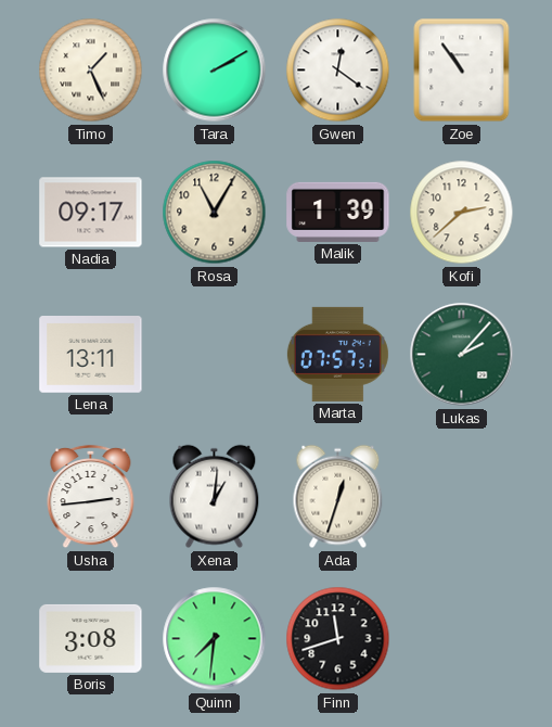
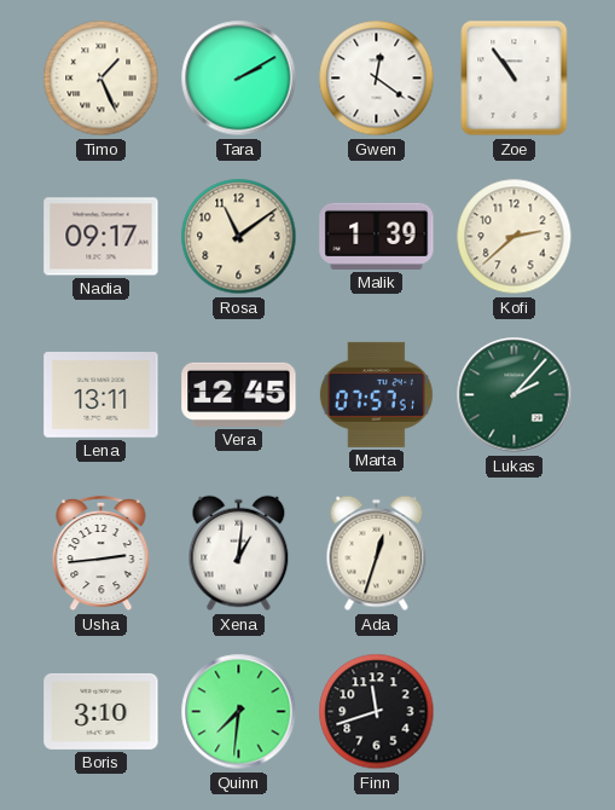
Rosa: 11:05 -> 11:09 (239, 237)
Vera: none -> 12:45 (239, 394)
Boris: 3:08 -> 3:10 (101, 711)
